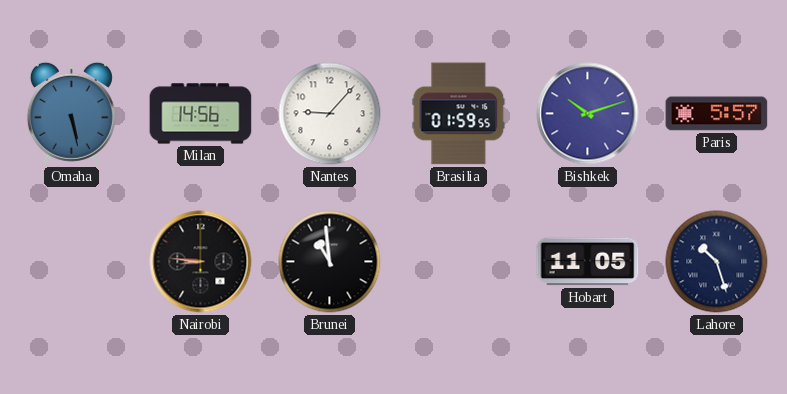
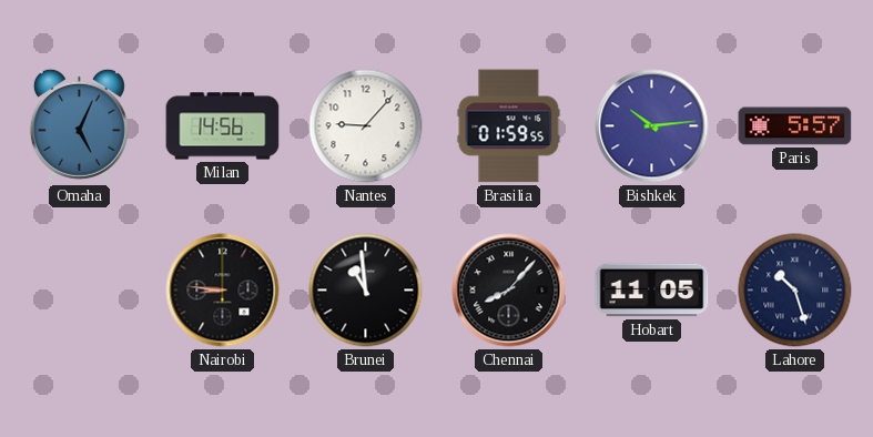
Omaha: 5:28 -> 5:04 (79, 125)
Bishkek: 10:12 -> 10:14 (652, 126)
Chennai: none -> 8:07 (509, 291)
